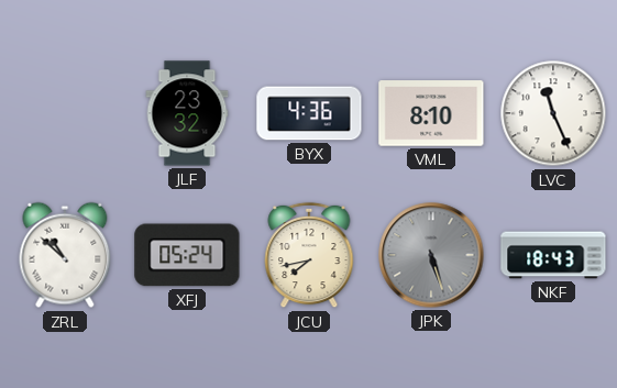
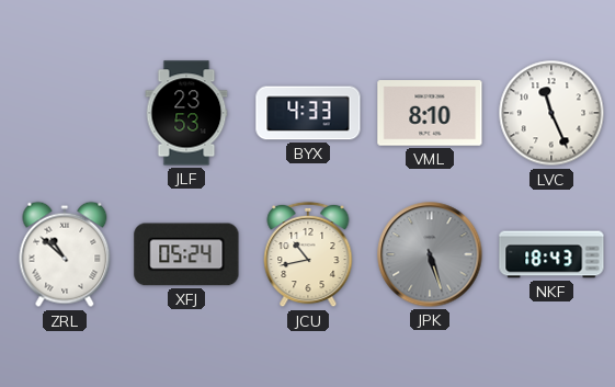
JLF: 23:32 -> 23:53 (186, 113)
BYX: 4:36 -> 4:33 (308, 113)
JCU: 7:43 -> 10:43 (308, 254)
